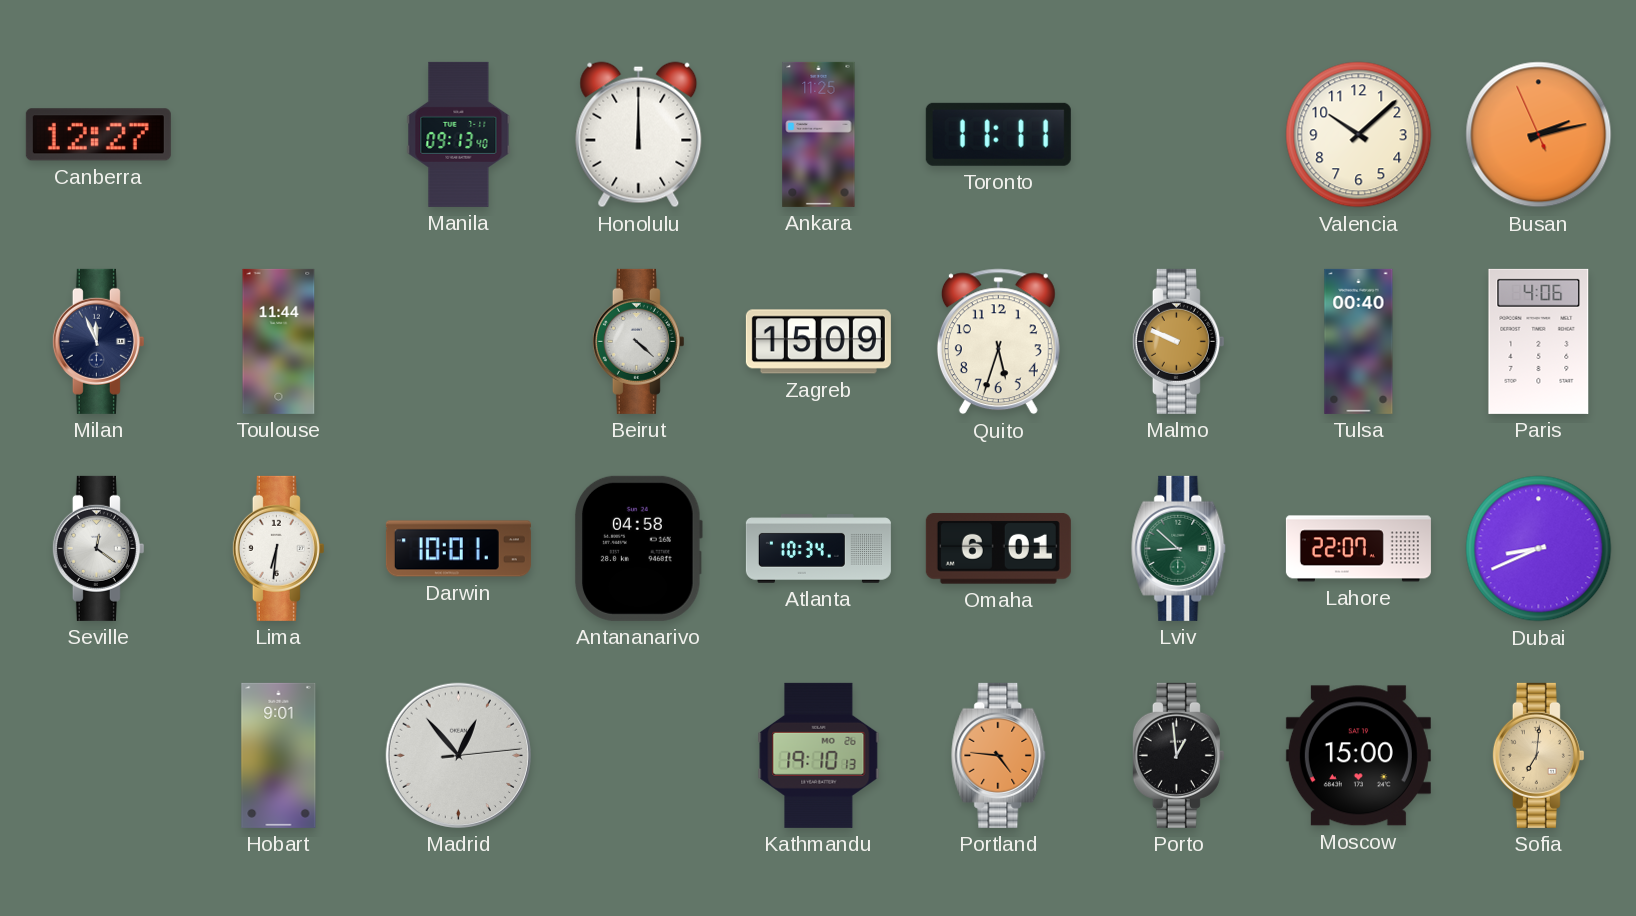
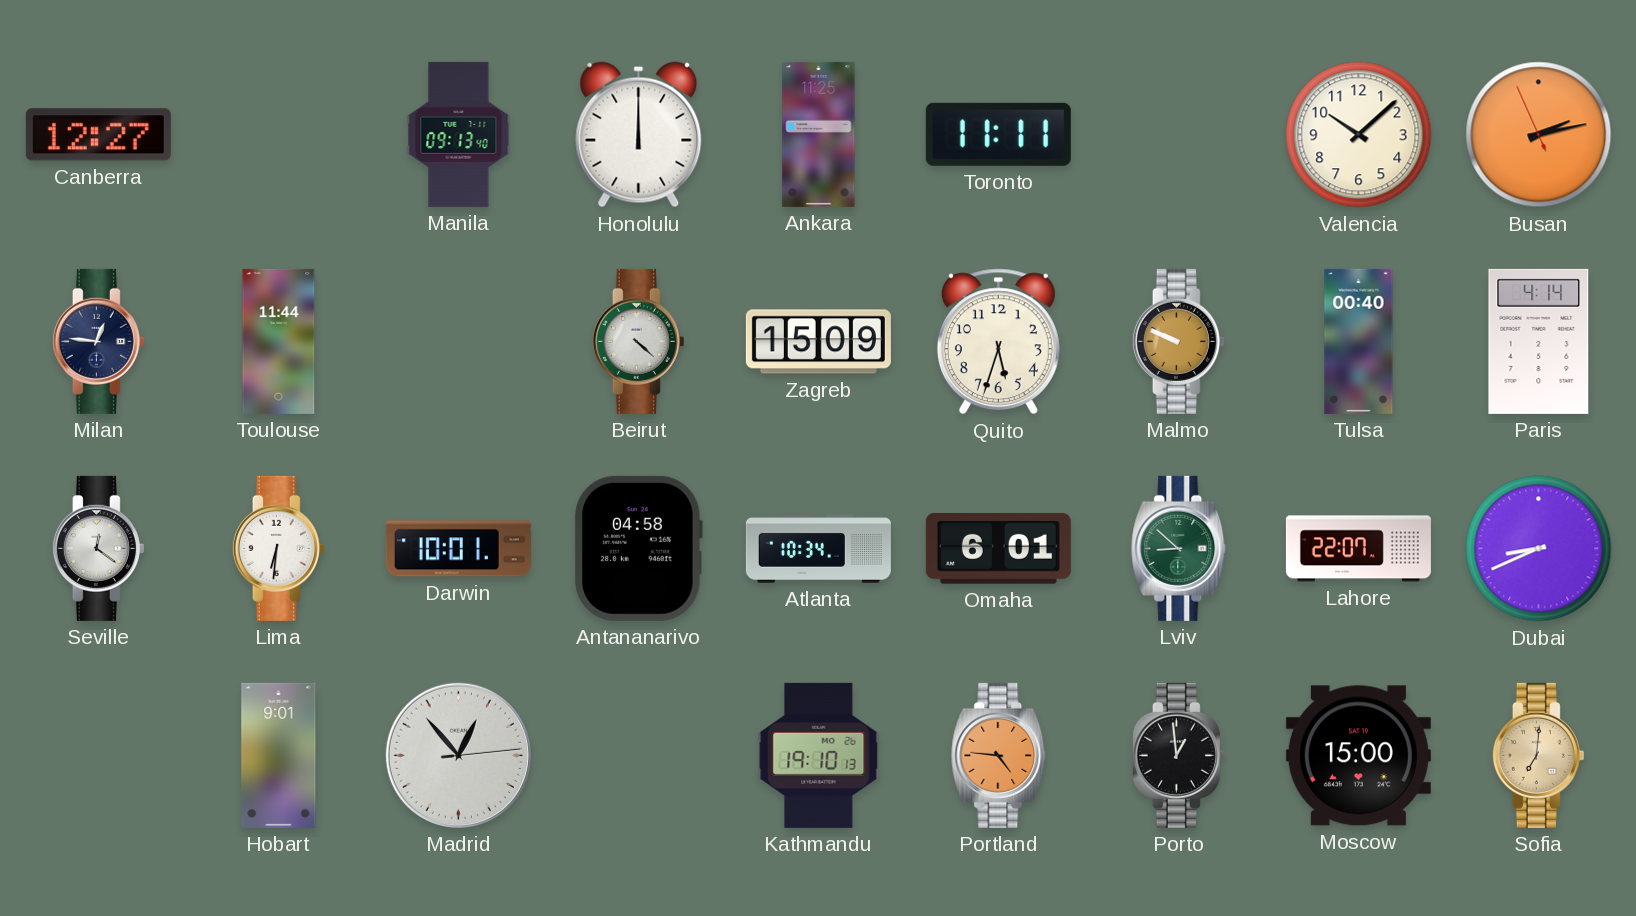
Milan: 11:56 -> 12:46 (98, 341)
Paris: 4:06 -> 4:14 (1539, 341)
